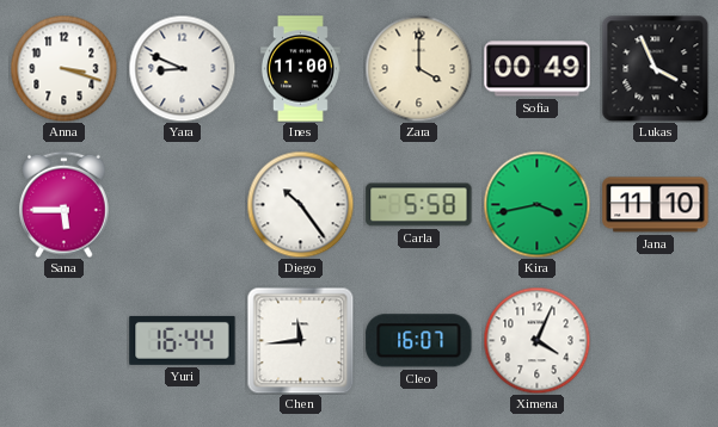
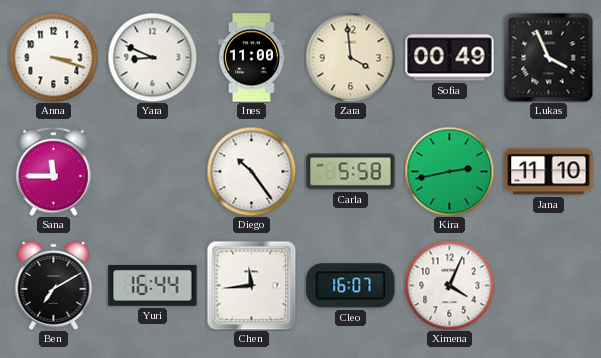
Zara: 4:00 -> 3:59 (350, 57)
Sana: 5:45 -> 11:45 (54, 171)
Kira: 3:43 -> 2:43 (449, 171)
Ben: none -> 7:10 (54, 285)
